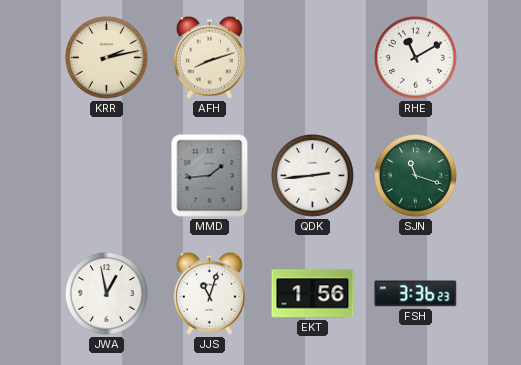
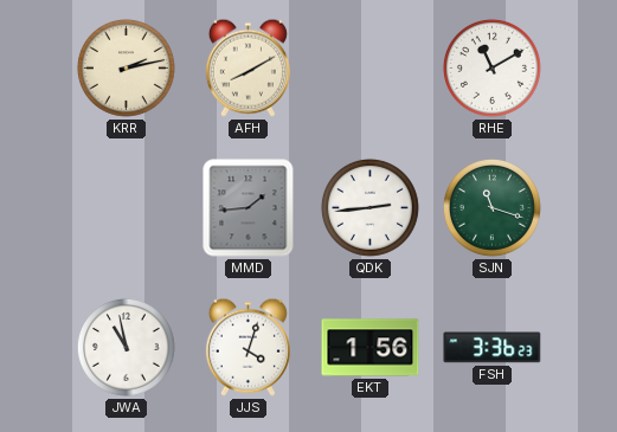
AFH: 8:12 -> 8:10 (248, 67)
JWA: 12:58 -> 10:58 (126, 348)
JJS: 11:03 -> 4:03 (248, 347)
